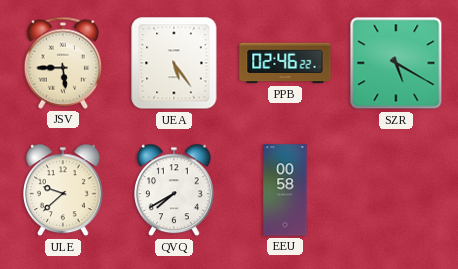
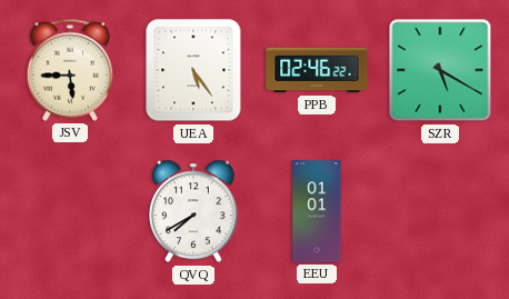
ULE: 9:38 -> none (64, 190)
EEU: 00:58 -> 01:01 (317, 211)
